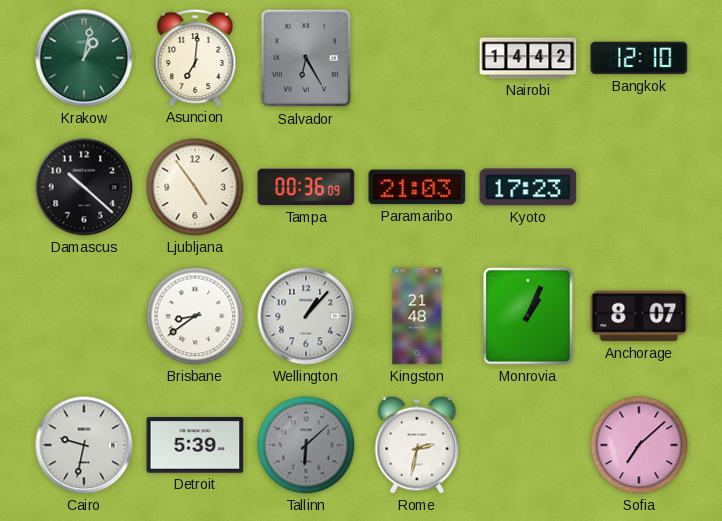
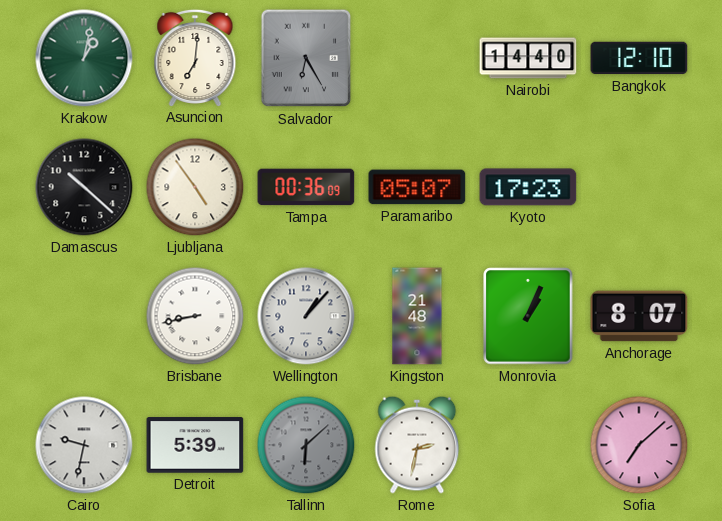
Nairobi: 14:42 -> 14:40 (528, 58)
Paramaribo: 21:03 -> 05:07 (417, 187)
Brisbane: 8:39 -> 8:43 (195, 316)
